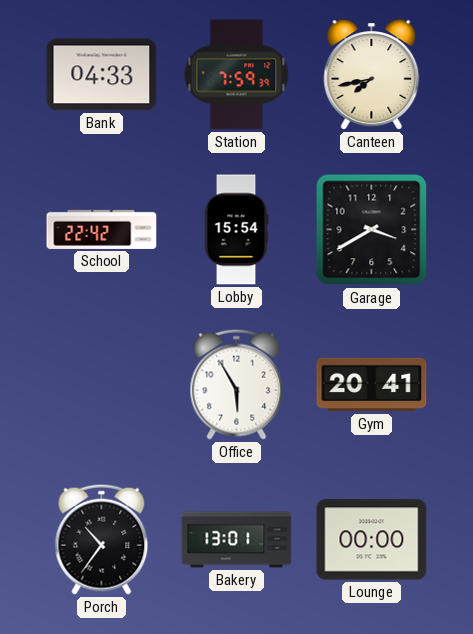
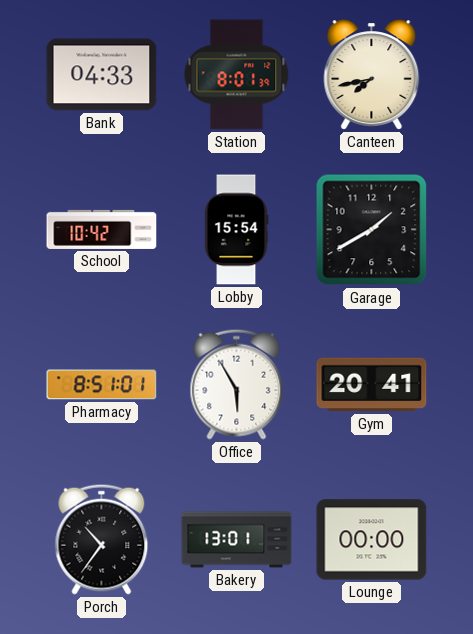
Station: 7:59 -> 8:01 (237, 75)
School: 22:42 -> 10:42 (102, 229)
Garage: 3:40 -> 1:40 (372, 230)
Pharmacy: none -> 8:51 (102, 385)
